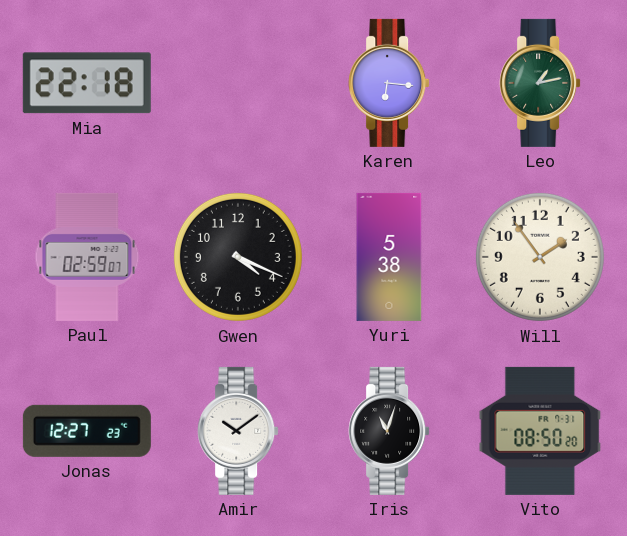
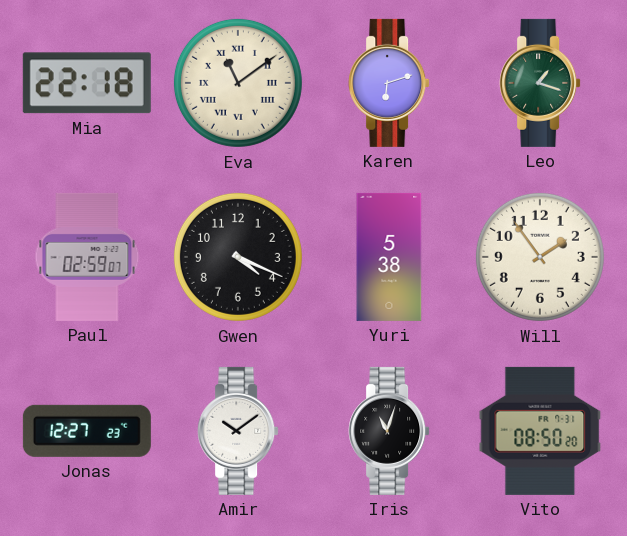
Eva: none -> 11:09 (238, 83)
Karen: 6:16 -> 6:12 (389, 83)
Leo: 1:13 -> 1:18 (540, 83)
